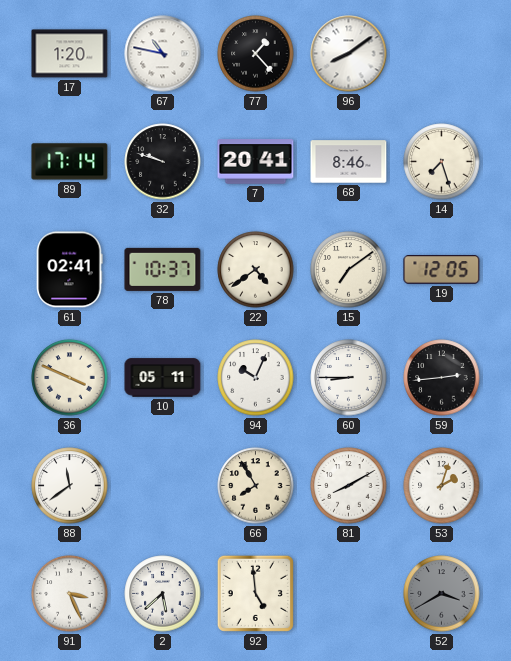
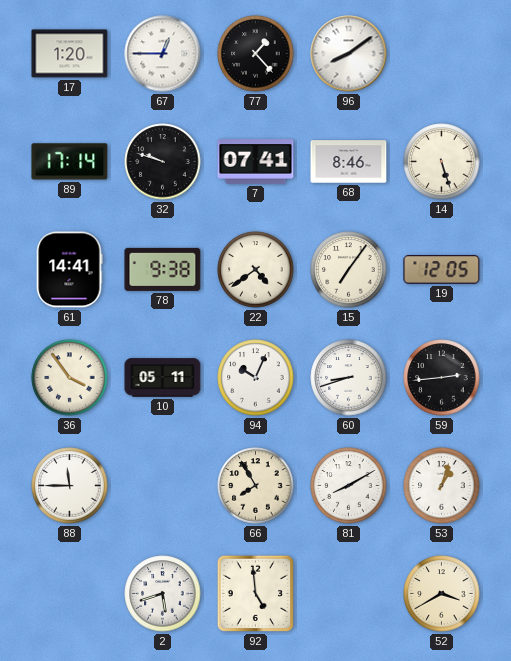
67: 10:47 -> 12:45 (163, 54)
7: 20:41 -> 07:41 (256, 162)
14: 7:27 -> 5:27 (442, 162)
61: 02:41 -> 14:41 (69, 270)
78: 10:37 -> 9:38 (163, 269)
15: 7:09 -> 7:06 (349, 270)
36: 3:49 -> 3:54 (70, 378)
60: 8:45 -> 8:42 (349, 378)
88: 11:39 -> 11:45 (70, 486)
53: 2:03 -> 1:03 (442, 486)
91: 3:26 -> none (70, 594)
2: 5:38 -> 5:42 (163, 594)
52 dial: grey -> cream (442, 594)
